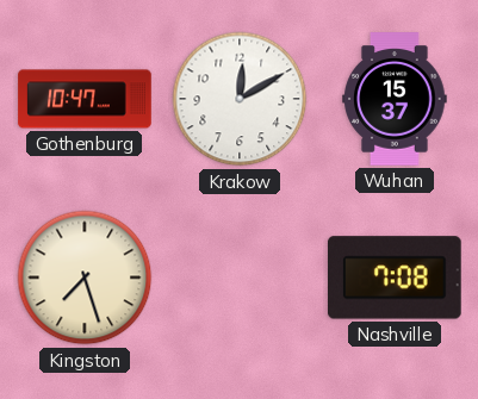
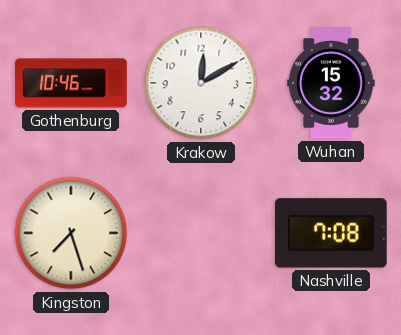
Gothenburg: 10:47 -> 10:46 (71, 83)
Wuhan: 15:37 -> 15:32 (331, 83)
